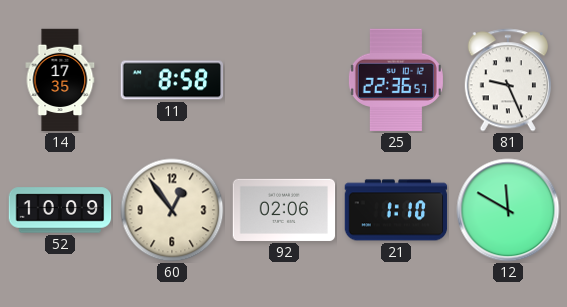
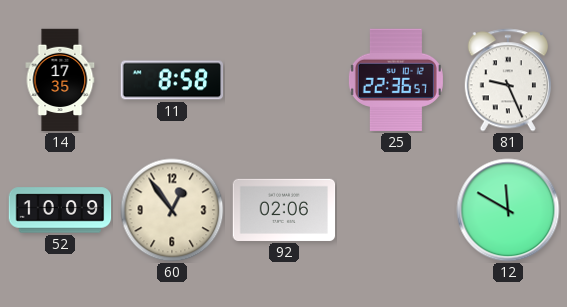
21: 1:10 -> none (396, 210)
